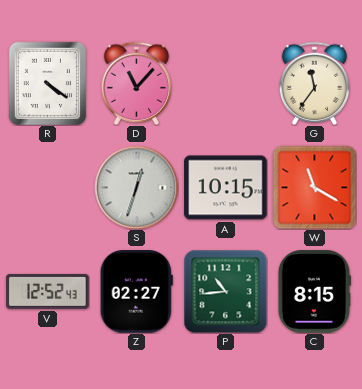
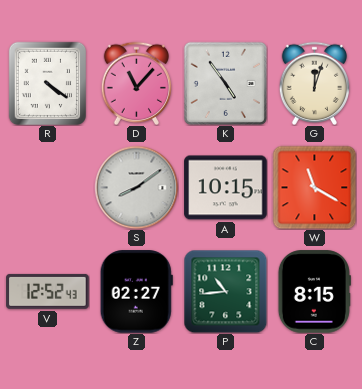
K: none -> 4:54 (225, 83)
G: 11:36 -> 12:03 (314, 83)
S: 12:33 -> 8:09 (136, 187)
